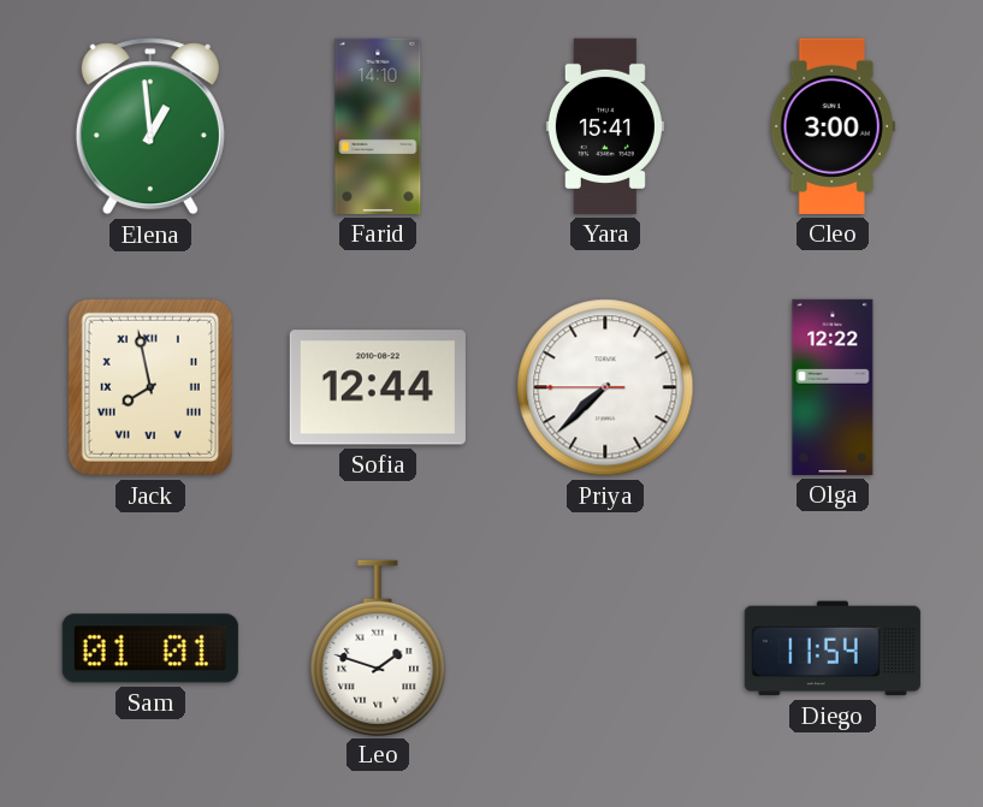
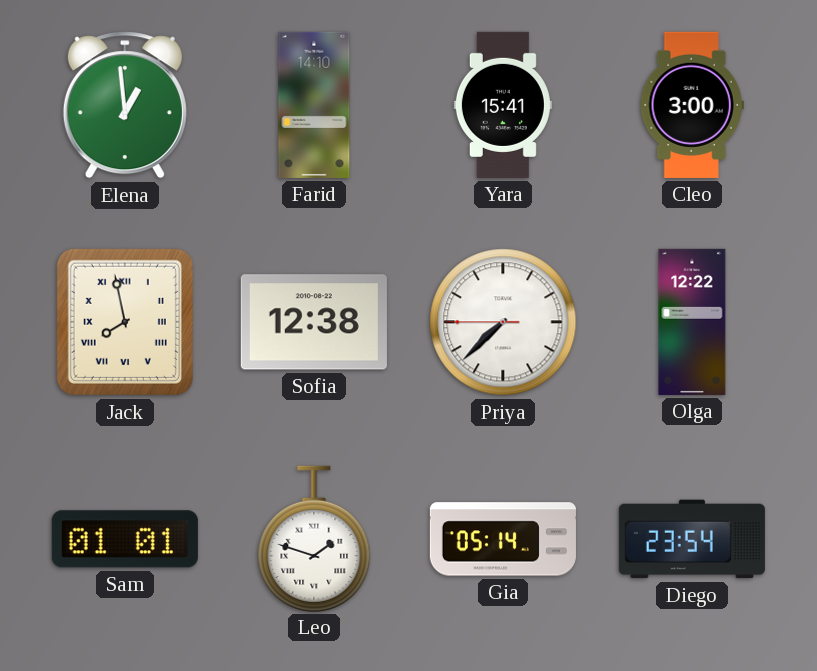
Sofia: 12:44 -> 12:38 (314, 322)
Gia: none -> 05:14 (503, 539)
Diego: 11:54 -> 23:54 (692, 539)
